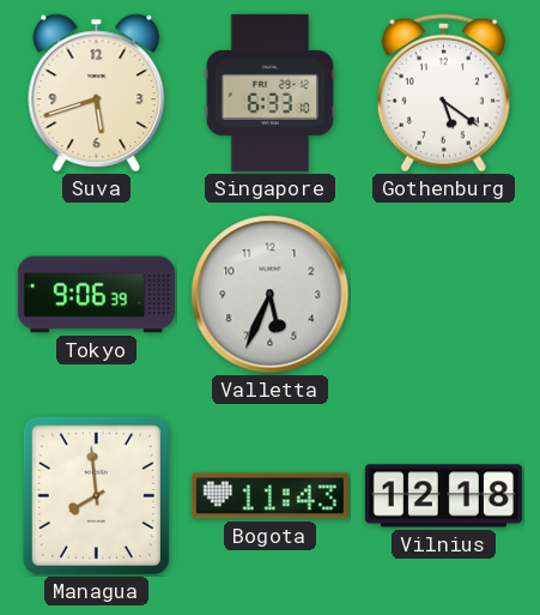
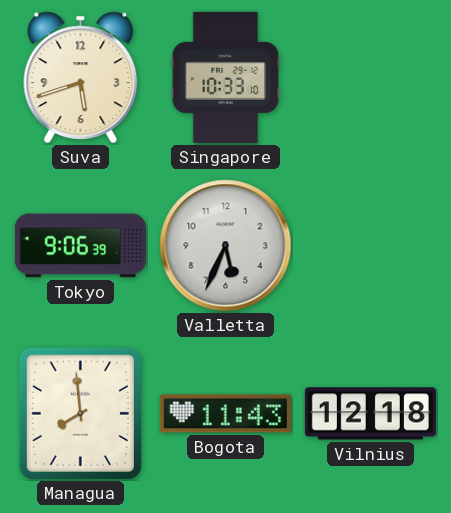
Singapore: 6:33 -> 10:33 (226, 77)
Gothenburg: 5:21 -> none (443, 94)
